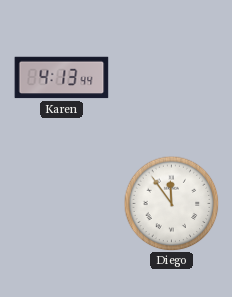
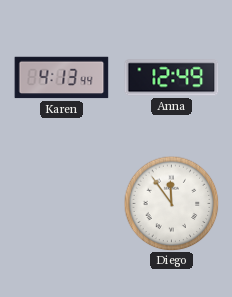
Anna: none -> 12:49 (172, 78)
